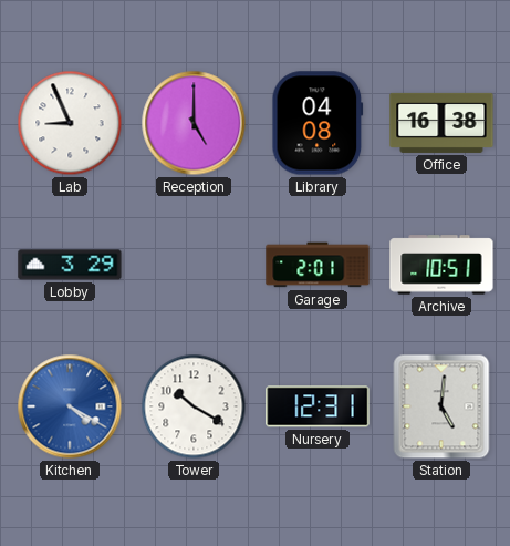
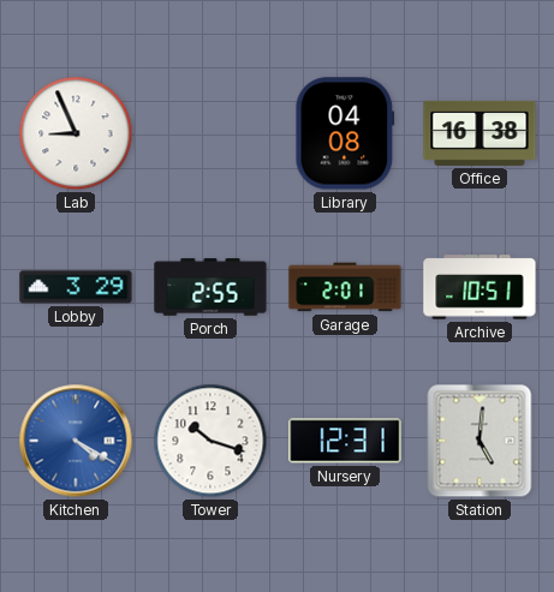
Reception: 5:00 -> none (194, 123)
Porch: none -> 2:55 (210, 287)
Tower: 10:20 -> 10:18 (210, 441)
